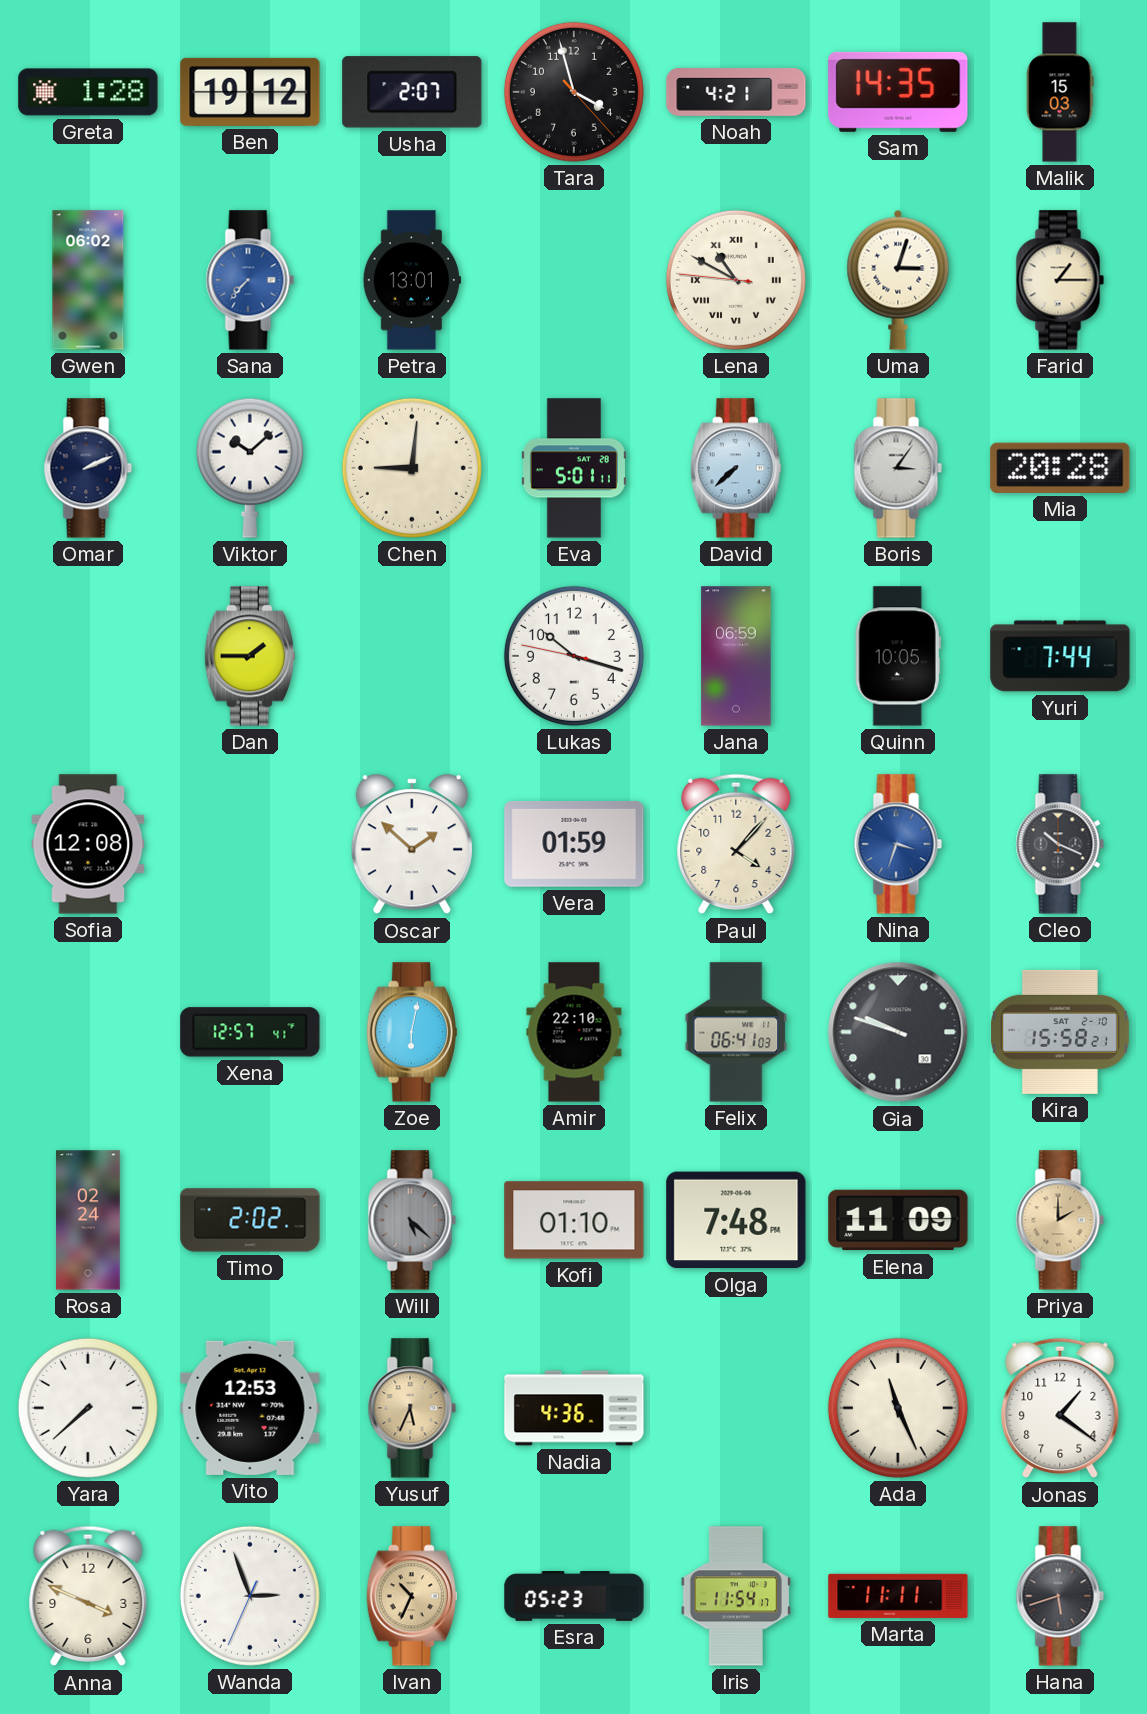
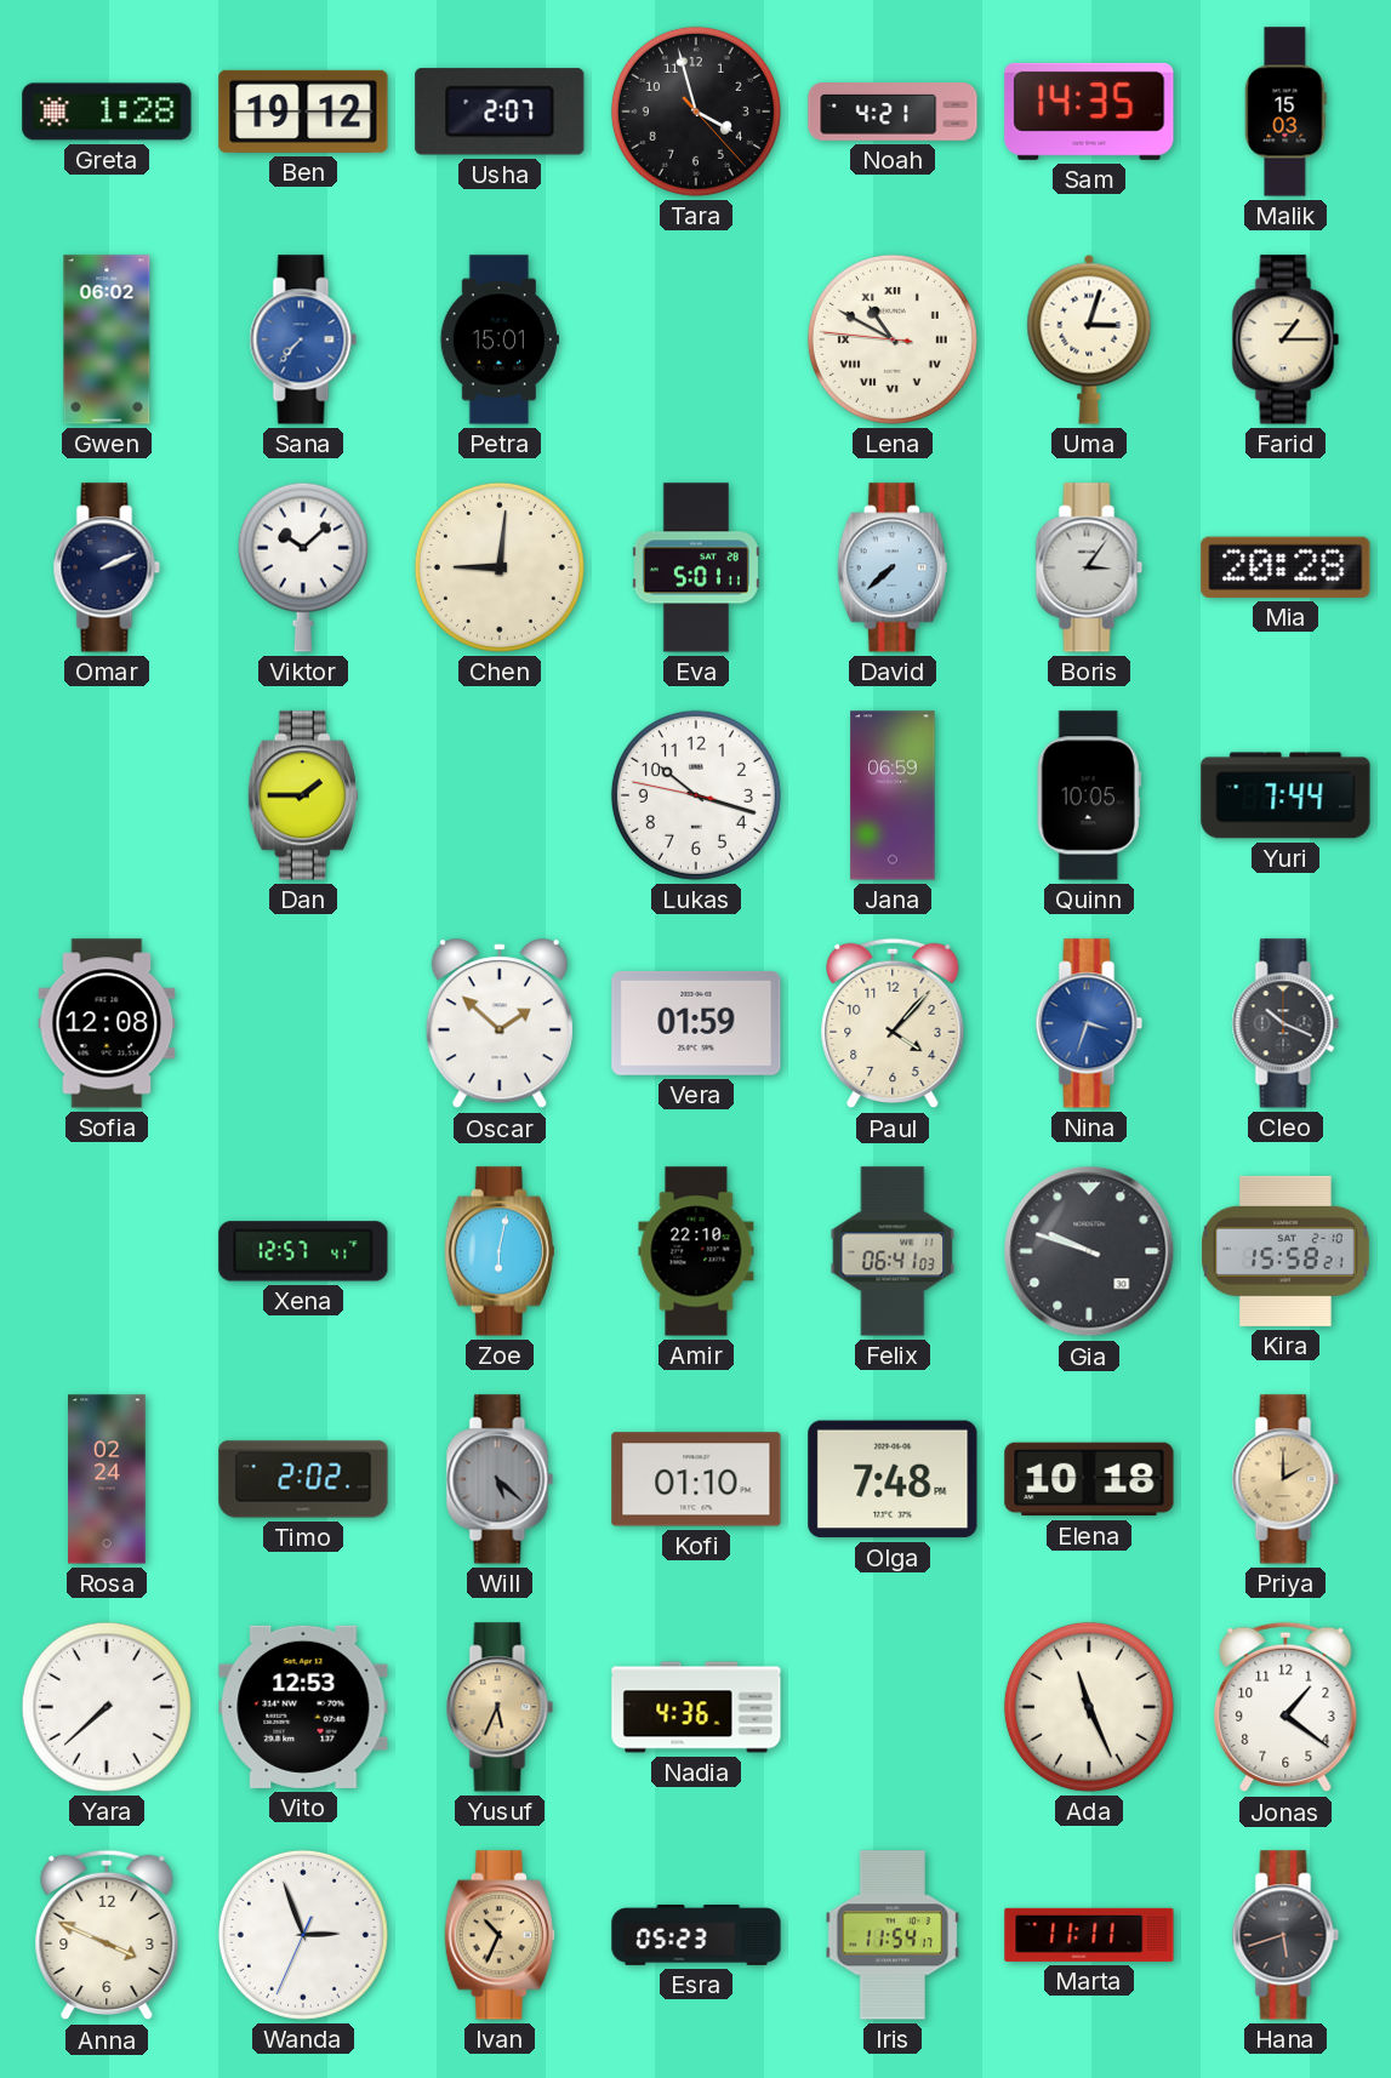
Petra: 13:01 -> 15:01 (500, 339)
Elena: 11:09 -> 10:18 (1089, 1479)
